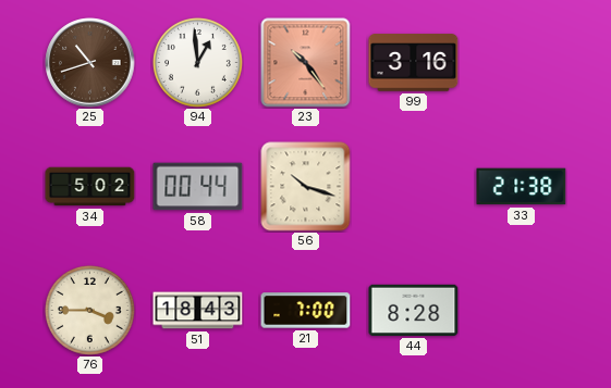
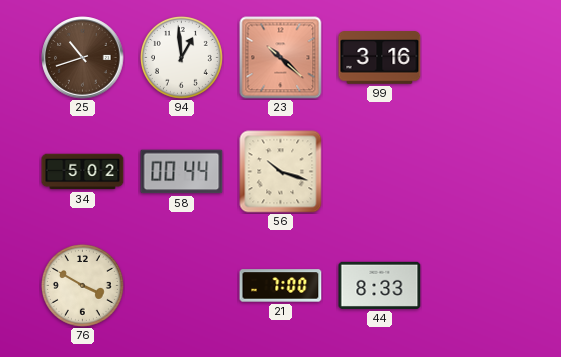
23: 10:24 -> 10:22 (281, 58)
33: 21:38 -> none (522, 187)
76: 3:45 -> 3:50 (82, 285)
51: 18:43 -> none (198, 311)
44: 8:28 -> 8:33 (380, 285)
